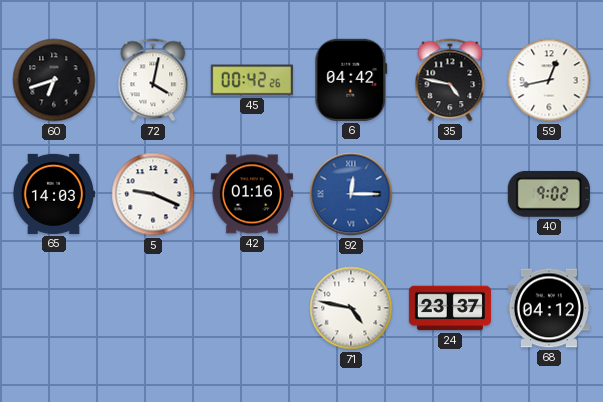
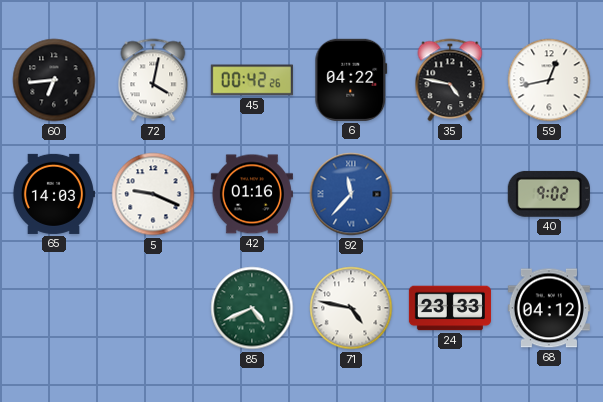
60: 6:42 -> 6:44 (54, 80)
6: 04:42 -> 04:22 (351, 80)
92: 12:15 -> 11:37 (351, 194)
85: none -> 4:41 (252, 308)
24: 23:37 -> 23:33 (450, 308)
